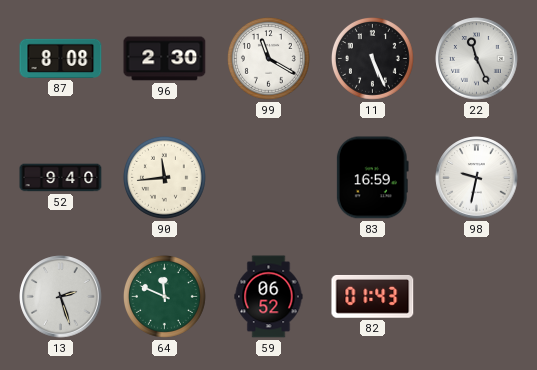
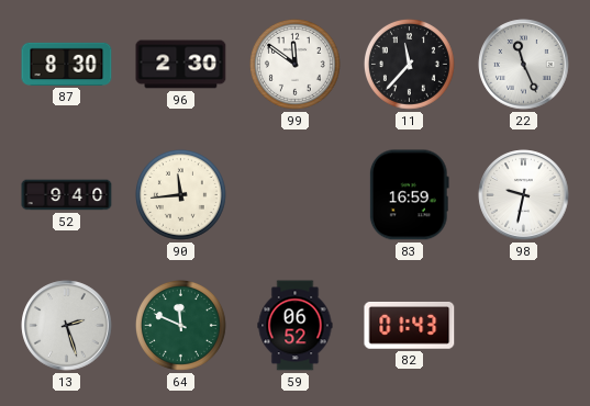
87: 8:08 -> 8:30 (67, 64)
99: 11:20 -> 11:51 (294, 64)
11: 5:26 -> 11:37 (409, 64)
